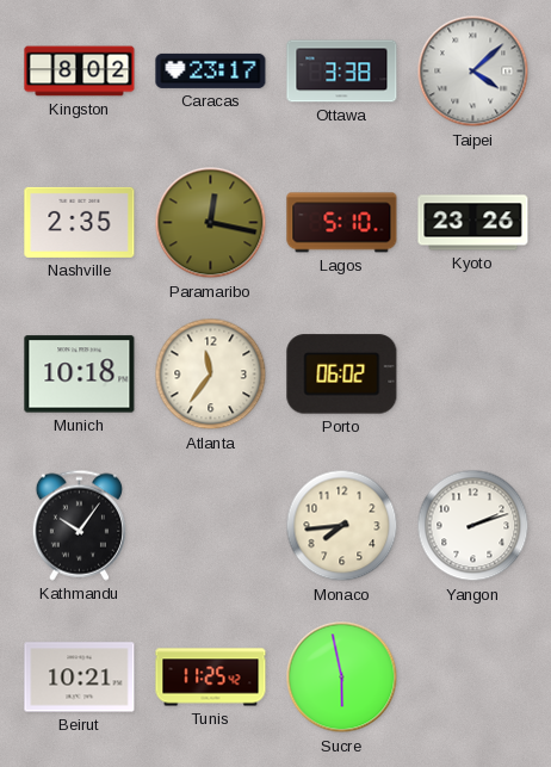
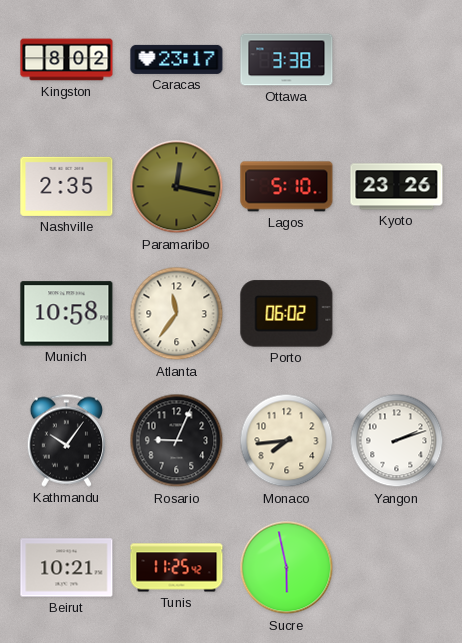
Taipei: 4:08 -> none (473, 72)
Munich: 10:18 -> 10:58 (67, 314)
Rosario: none -> 9:04 (177, 441)
